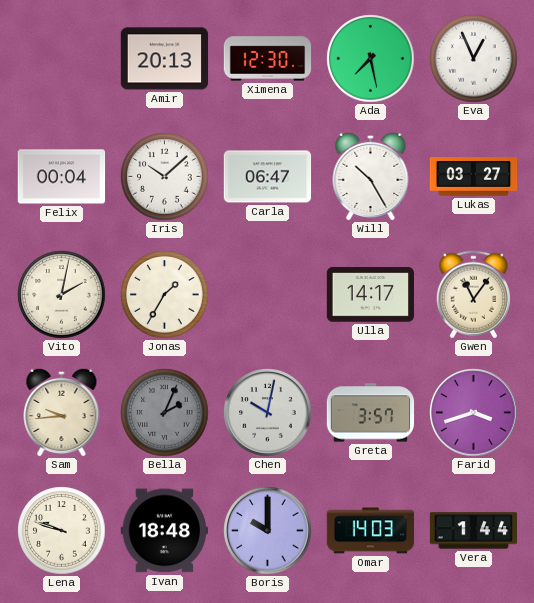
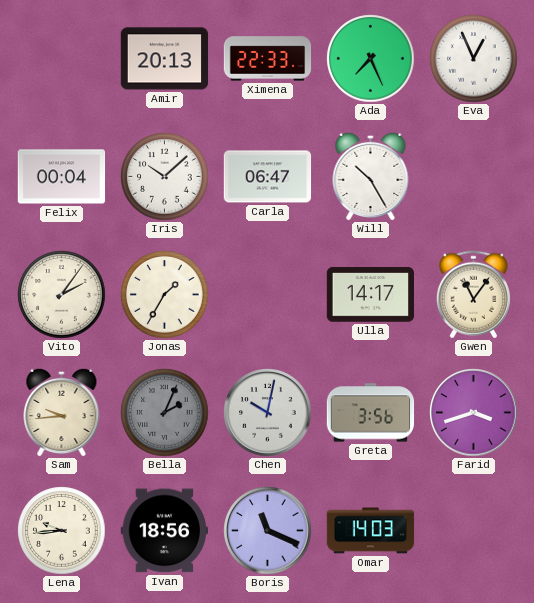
Ximena: 12:30 -> 22:33 (268, 59)
Ada: 7:28 -> 7:26 (371, 59)
Lukas: 03:27 -> none (474, 177)
Vito: 2:02 -> 2:06 (62, 295)
Greta: 3:57 -> 3:56 (371, 413)
Lena: 9:48 -> 9:44 (62, 531)
Ivan: 18:48 -> 18:56 (164, 531)
Boris: 10:00 -> 11:19 (268, 531)
Vera: 1:44 -> none (474, 531)
